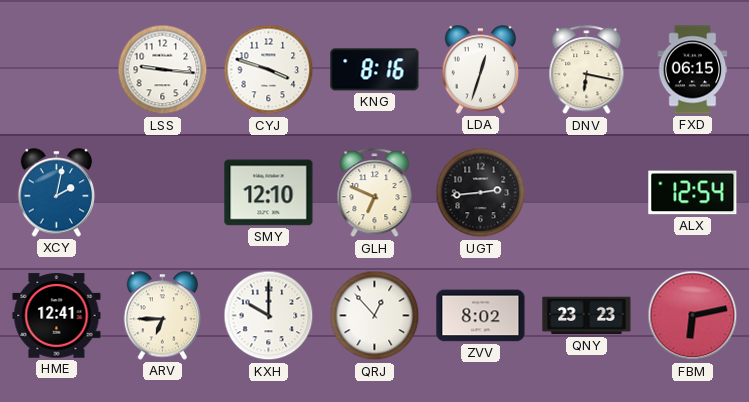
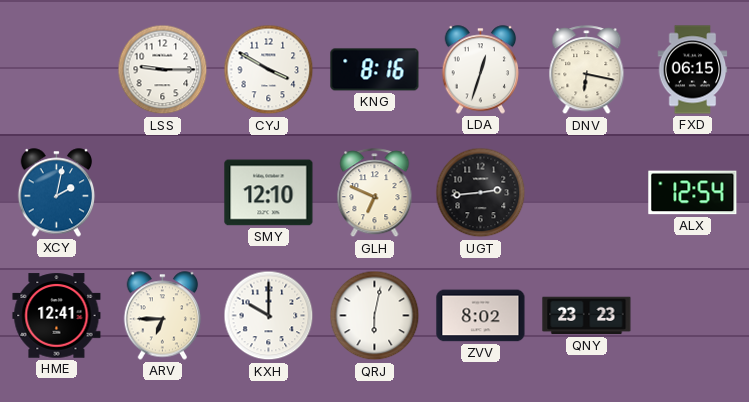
LSS: 9:16 -> 9:15 (163, 70)
CYJ: 3:48 -> 3:50 (269, 70)
QRJ: 12:53 -> 6:02 (375, 316)
FBM: 6:13 -> none (693, 316)
